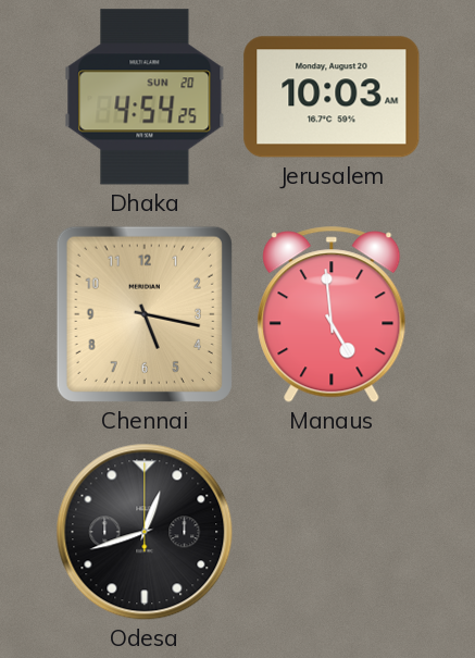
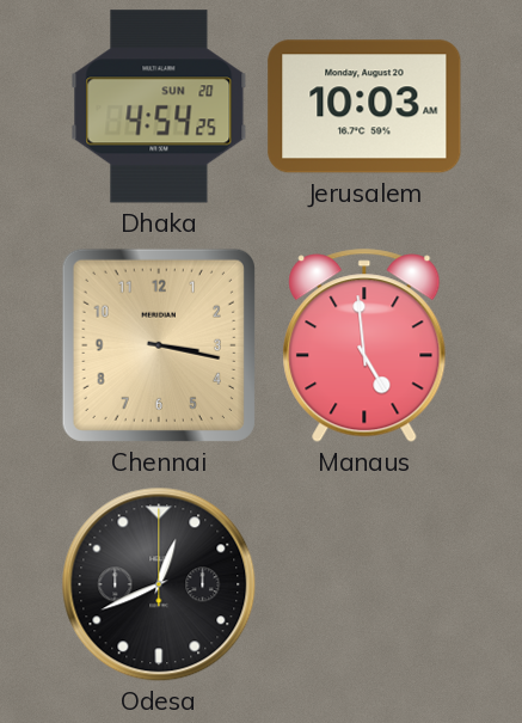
Chennai: 5:17 -> 3:17 (159, 345)
Odesa: 12:42 -> 12:41 (159, 584)
